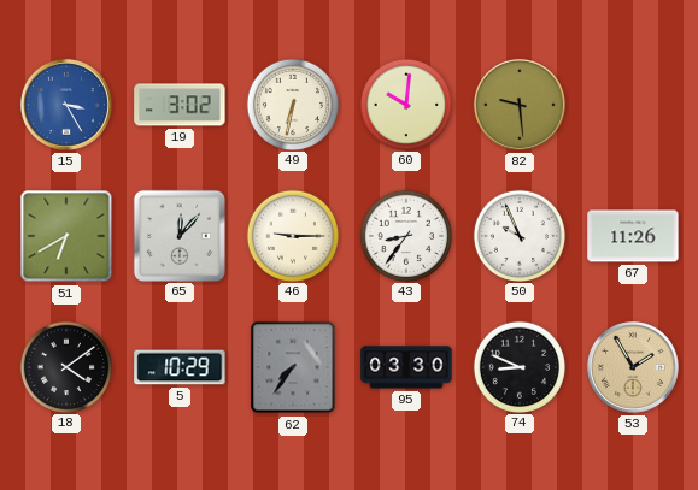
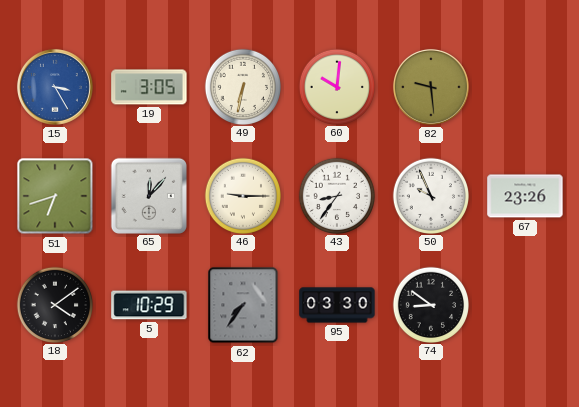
19: 3:02 -> 3:05 (149, 87)
51: 6:40 -> 6:42 (55, 196)
67: 11:26 -> 23:26 (525, 196)
74: 8:49 -> 8:51 (430, 304)
53: 1:55 -> none (633, 367)
